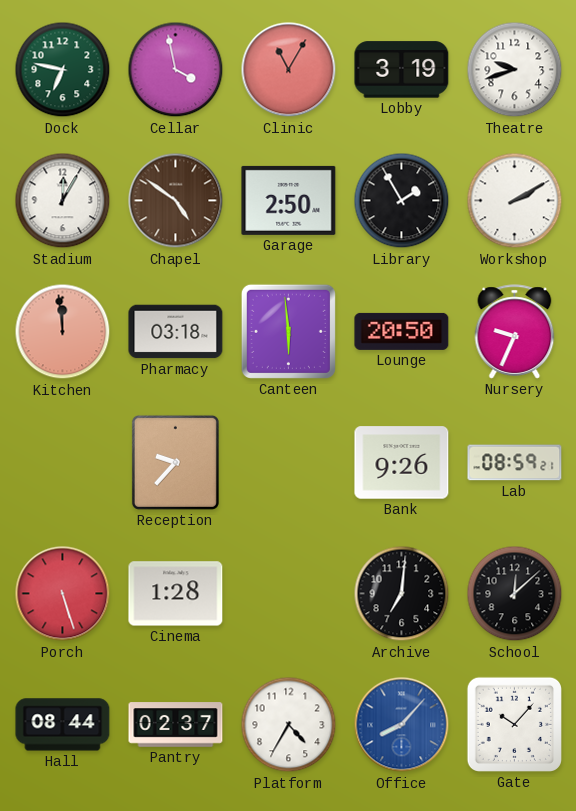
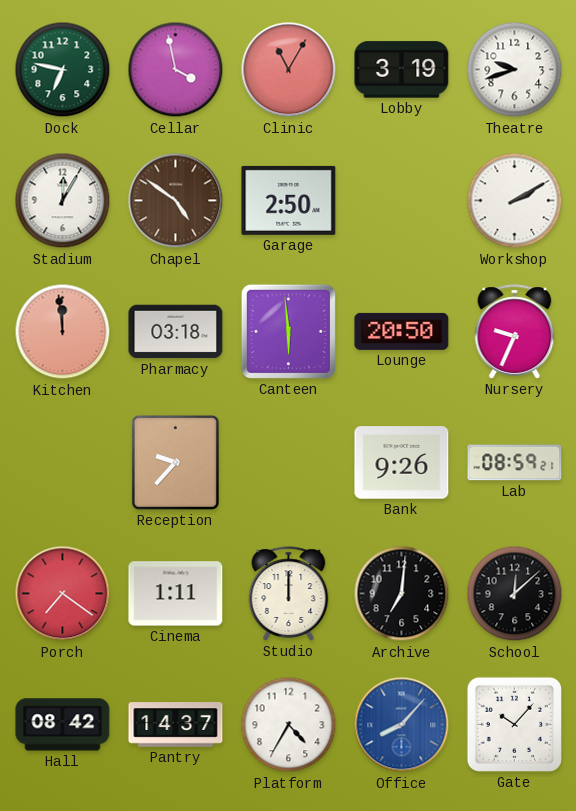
Library: 1:55 -> none (402, 201)
Porch: 5:27 -> 7:21 (63, 594)
Cinema: 1:28 -> 1:11 (176, 594)
Studio: none -> 12:00 (289, 594)
Hall: 08:44 -> 08:42 (63, 725)
Pantry: 02:37 -> 14:37 (176, 725)
